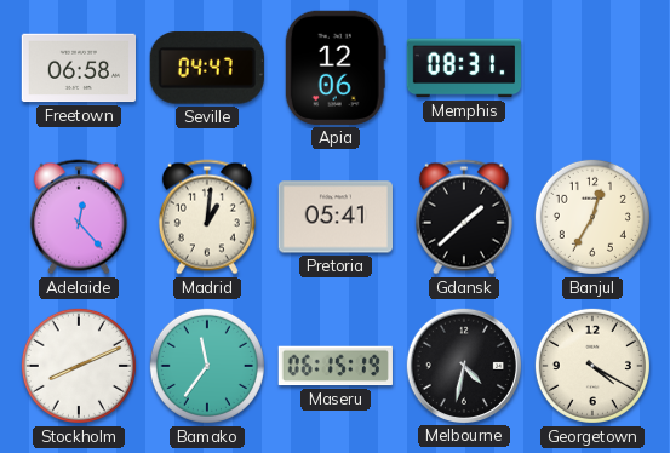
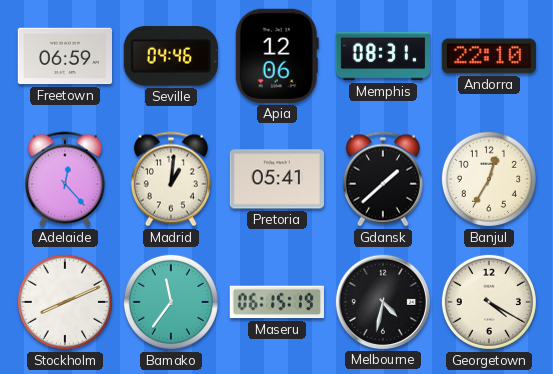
Freetown: 06:58 -> 06:59 (64, 56)
Seville: 04:47 -> 04:46 (171, 56)
Andorra: none -> 22:10 (488, 56)
